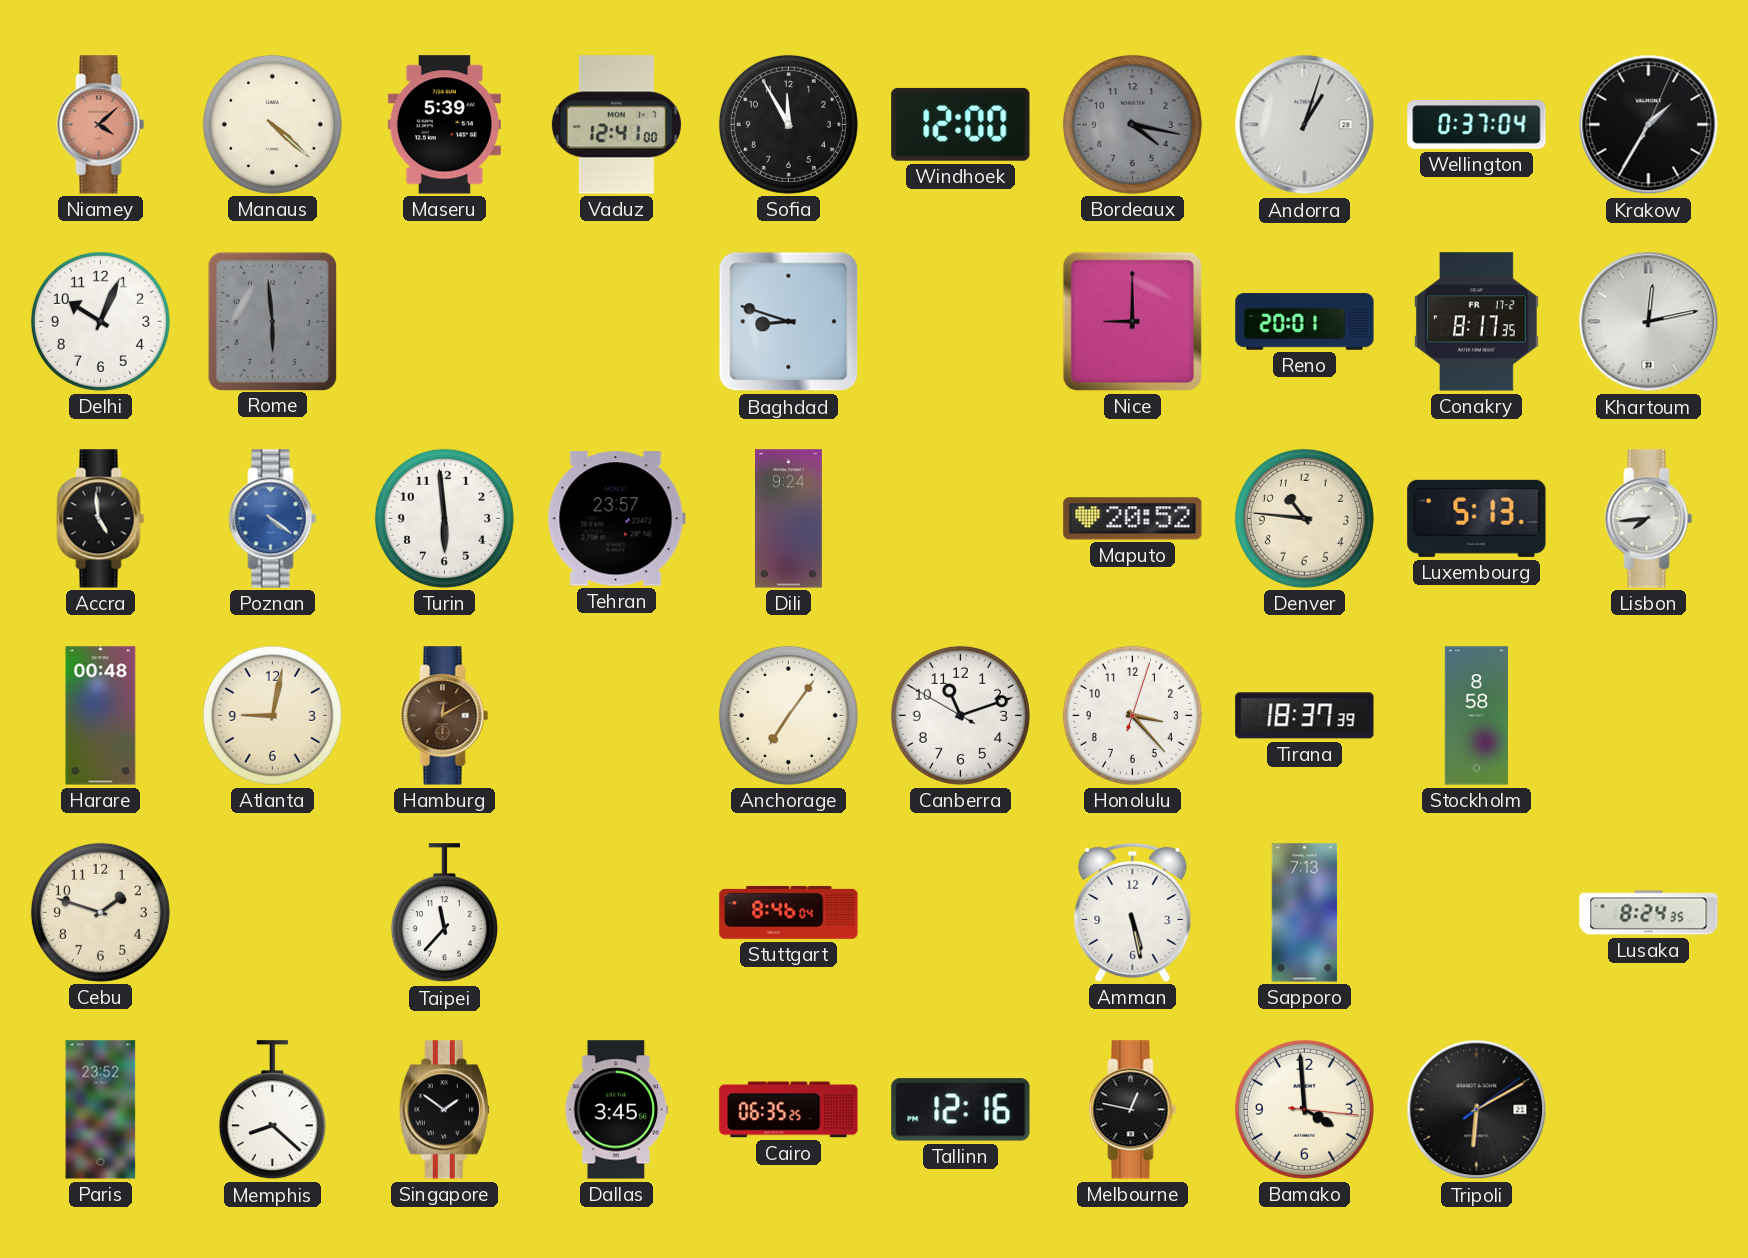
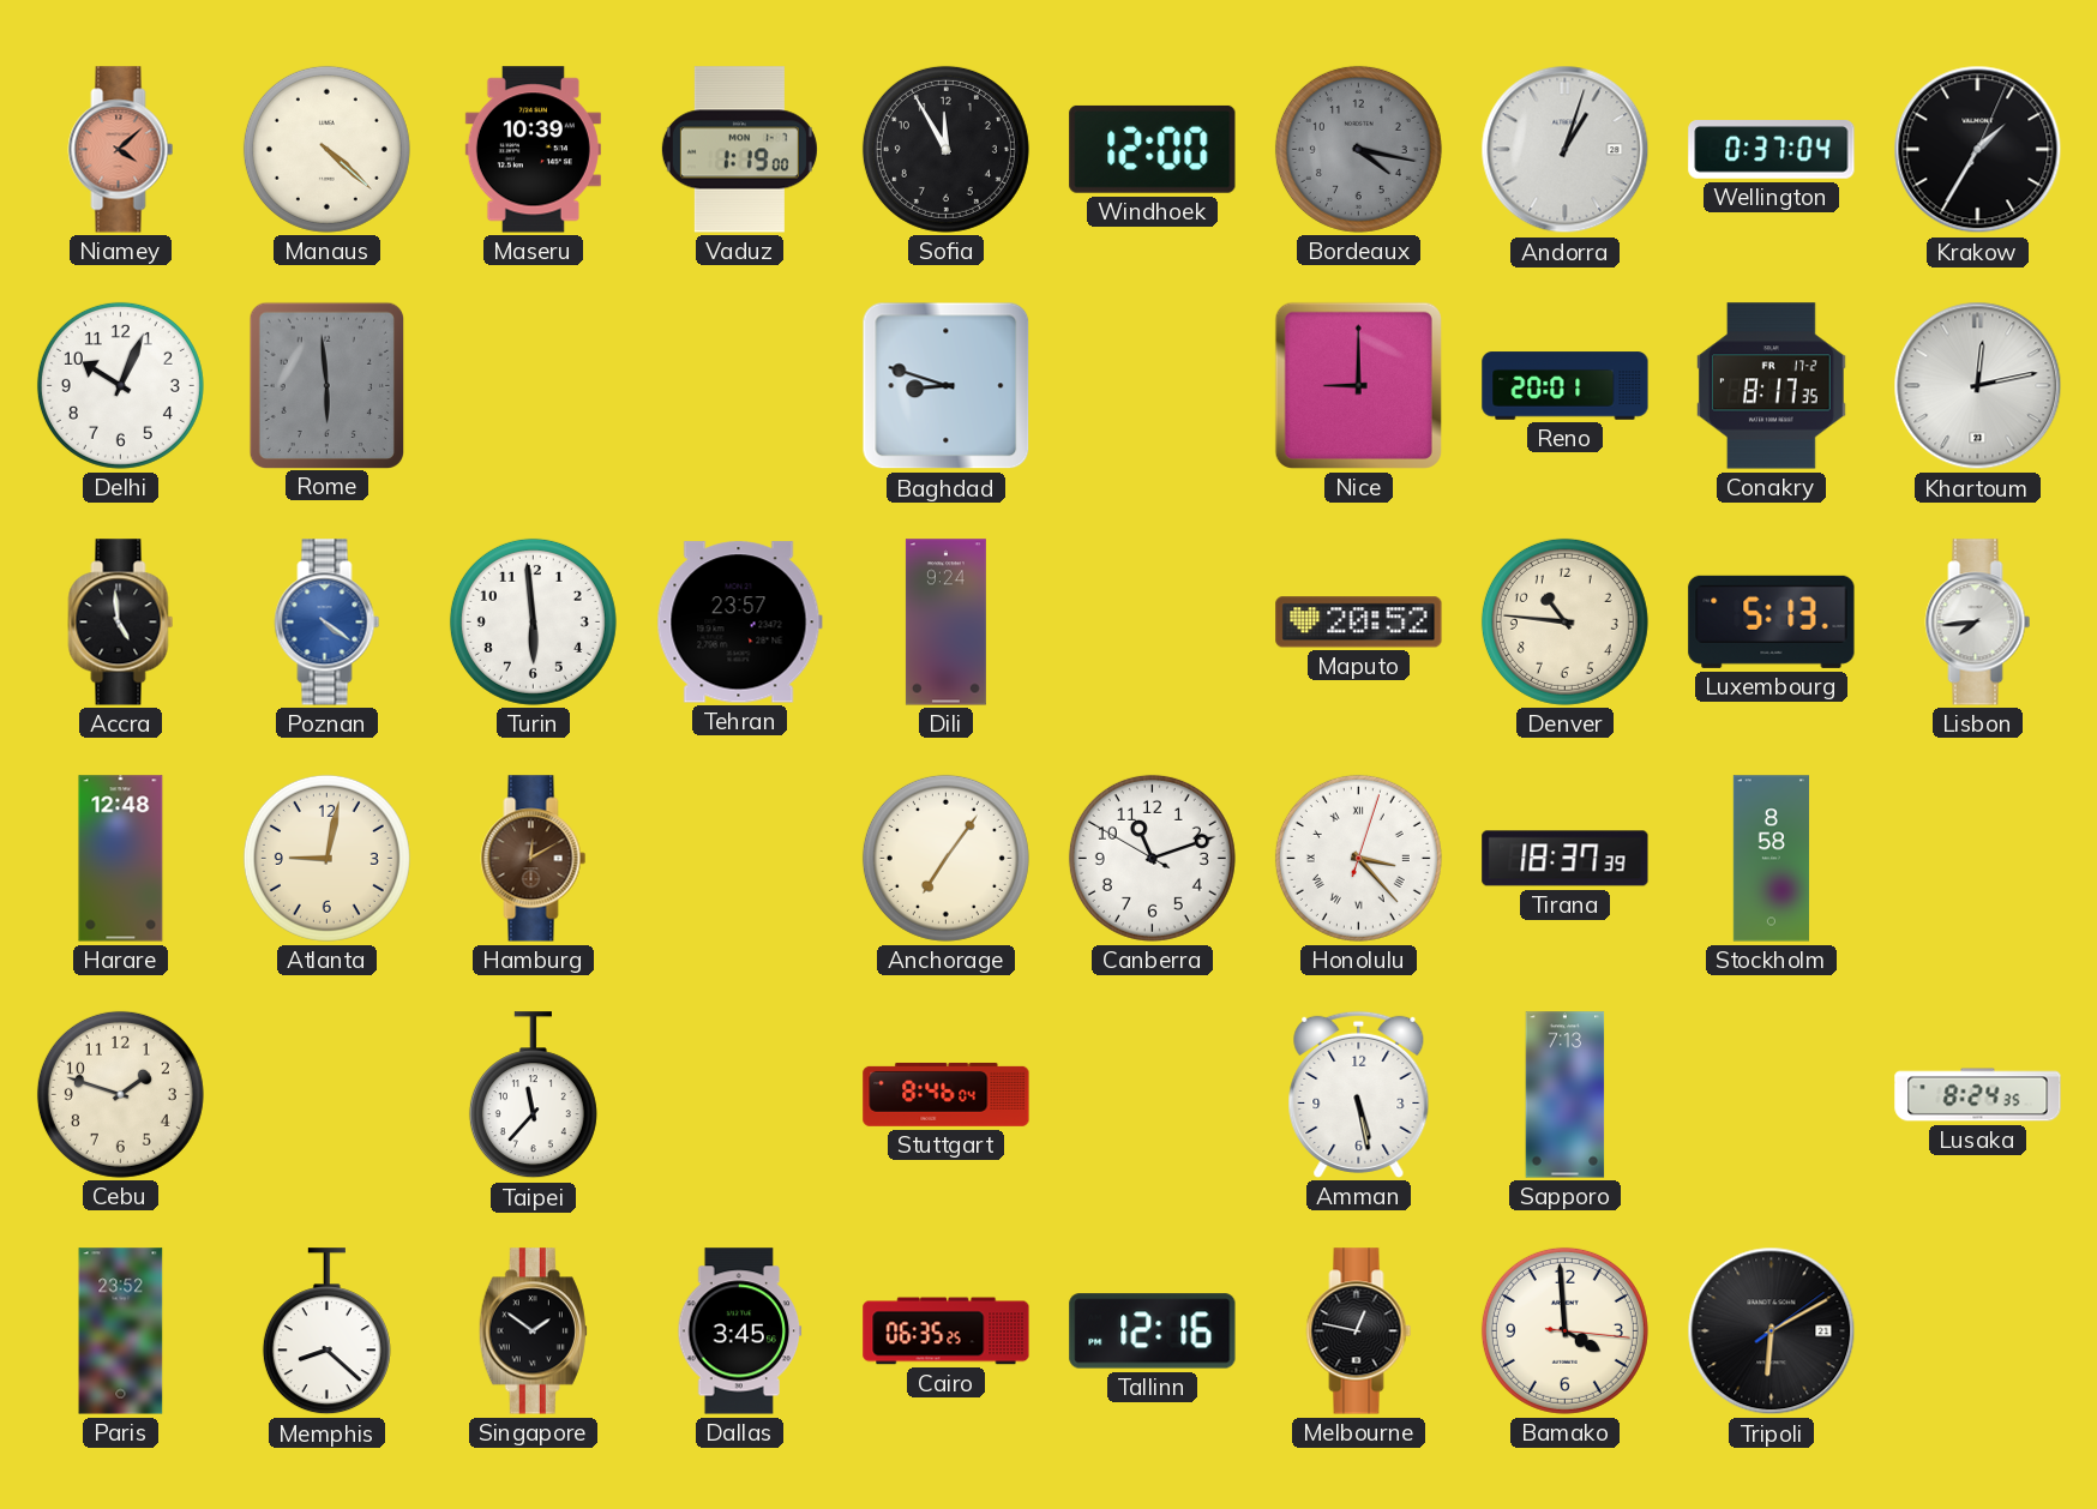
Maseru: 5:39 -> 10:39 (533, 150)
Vaduz: 12:41 -> 1:19 (739, 150)
Harare: 00:48 -> 12:48 (121, 859)
Honolulu numerals: Arabic -> Roman (1358, 858)
